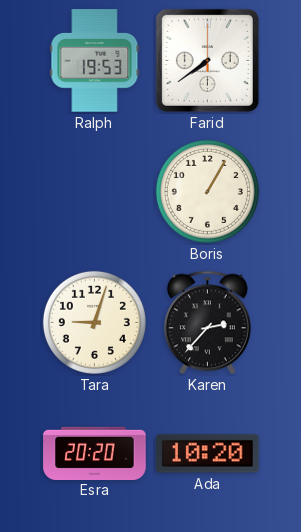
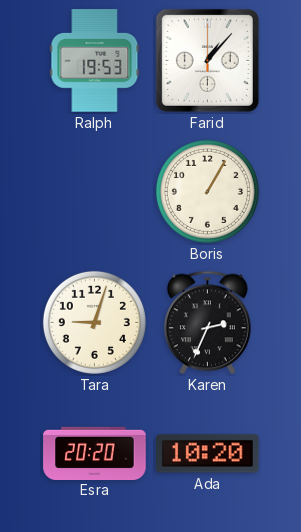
Farid: 7:39 -> 1:07 (207, 60)
Karen: 2:37 -> 2:34 (207, 323)
